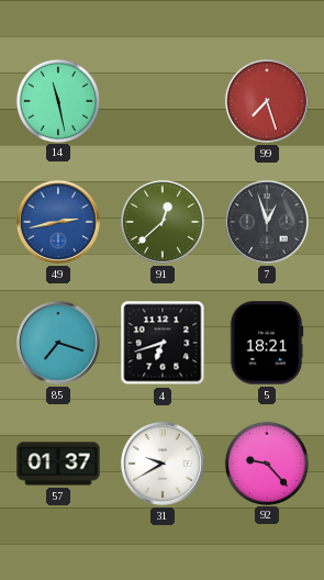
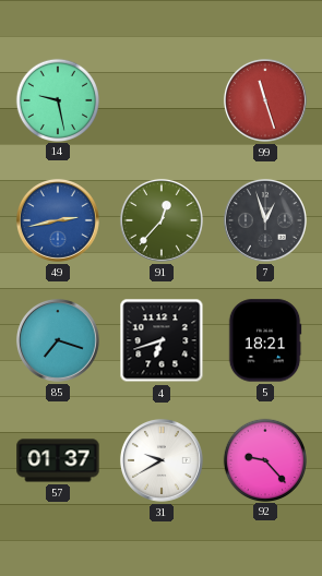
14: 11:28 -> 9:28 (57, 99)
99: 7:27 -> 11:27 (265, 100)
91: 12:38 -> 12:37 (162, 220)
